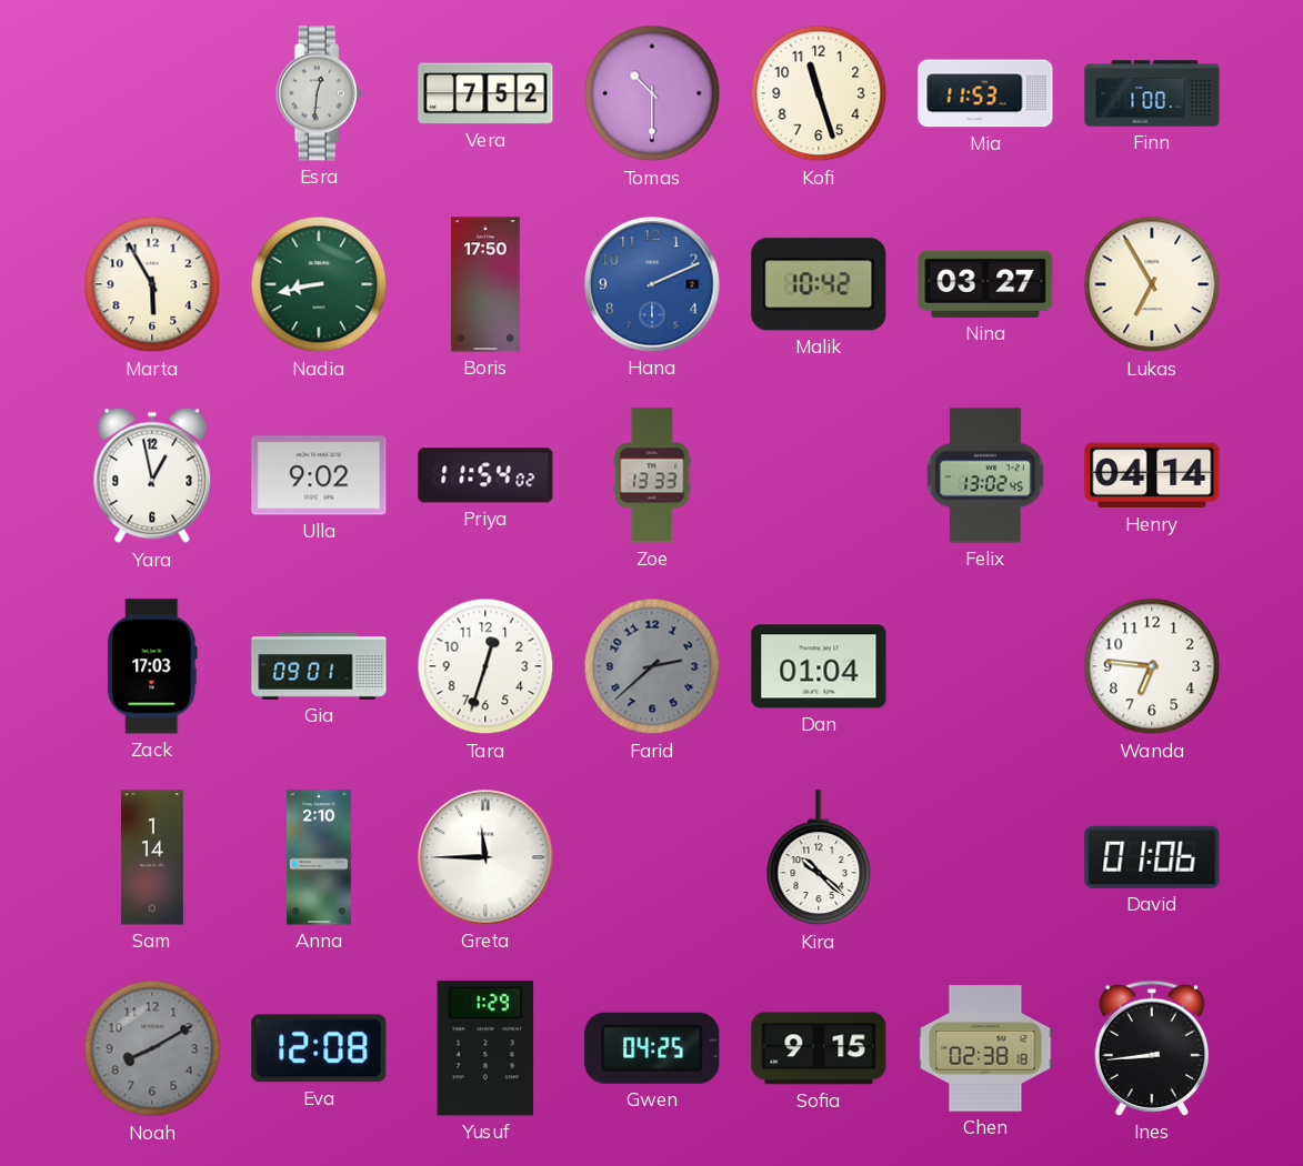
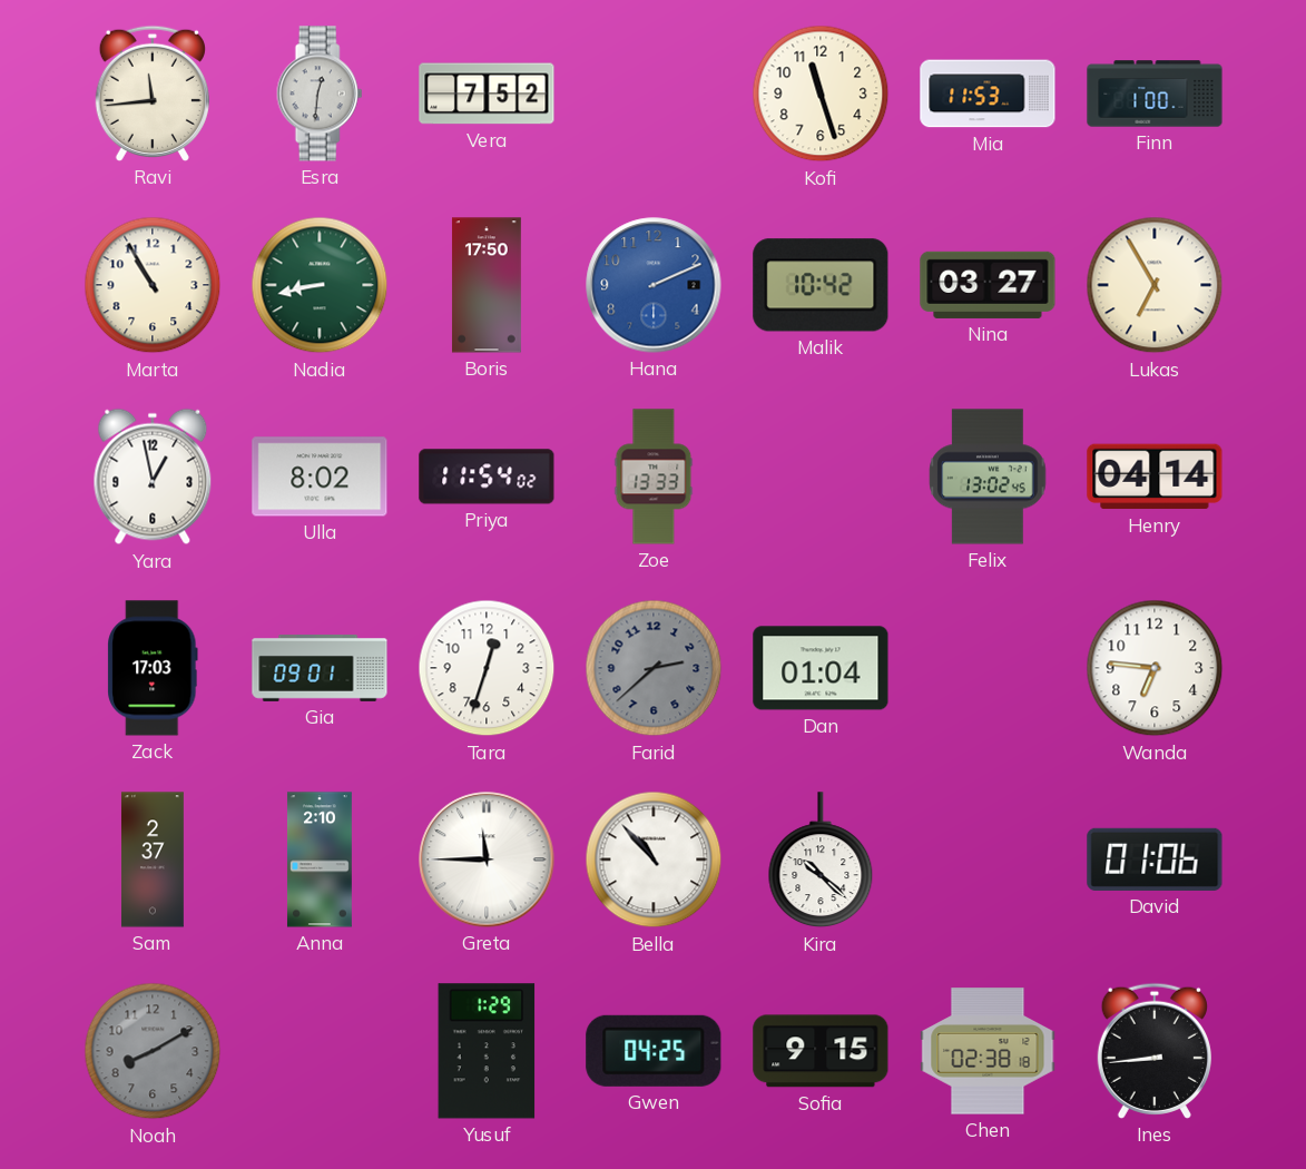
Ravi: none -> 11:44 (153, 94)
Tomas: 10:30 -> none (652, 93)
Marta: 5:55 -> 10:55 (153, 285)
Ulla: 9:02 -> 8:02 (320, 477)
Sam: 1:14 -> 2:37 (153, 859)
Bella: none -> 10:53 (654, 859)
Eva: 12:08 -> none (319, 1048)
